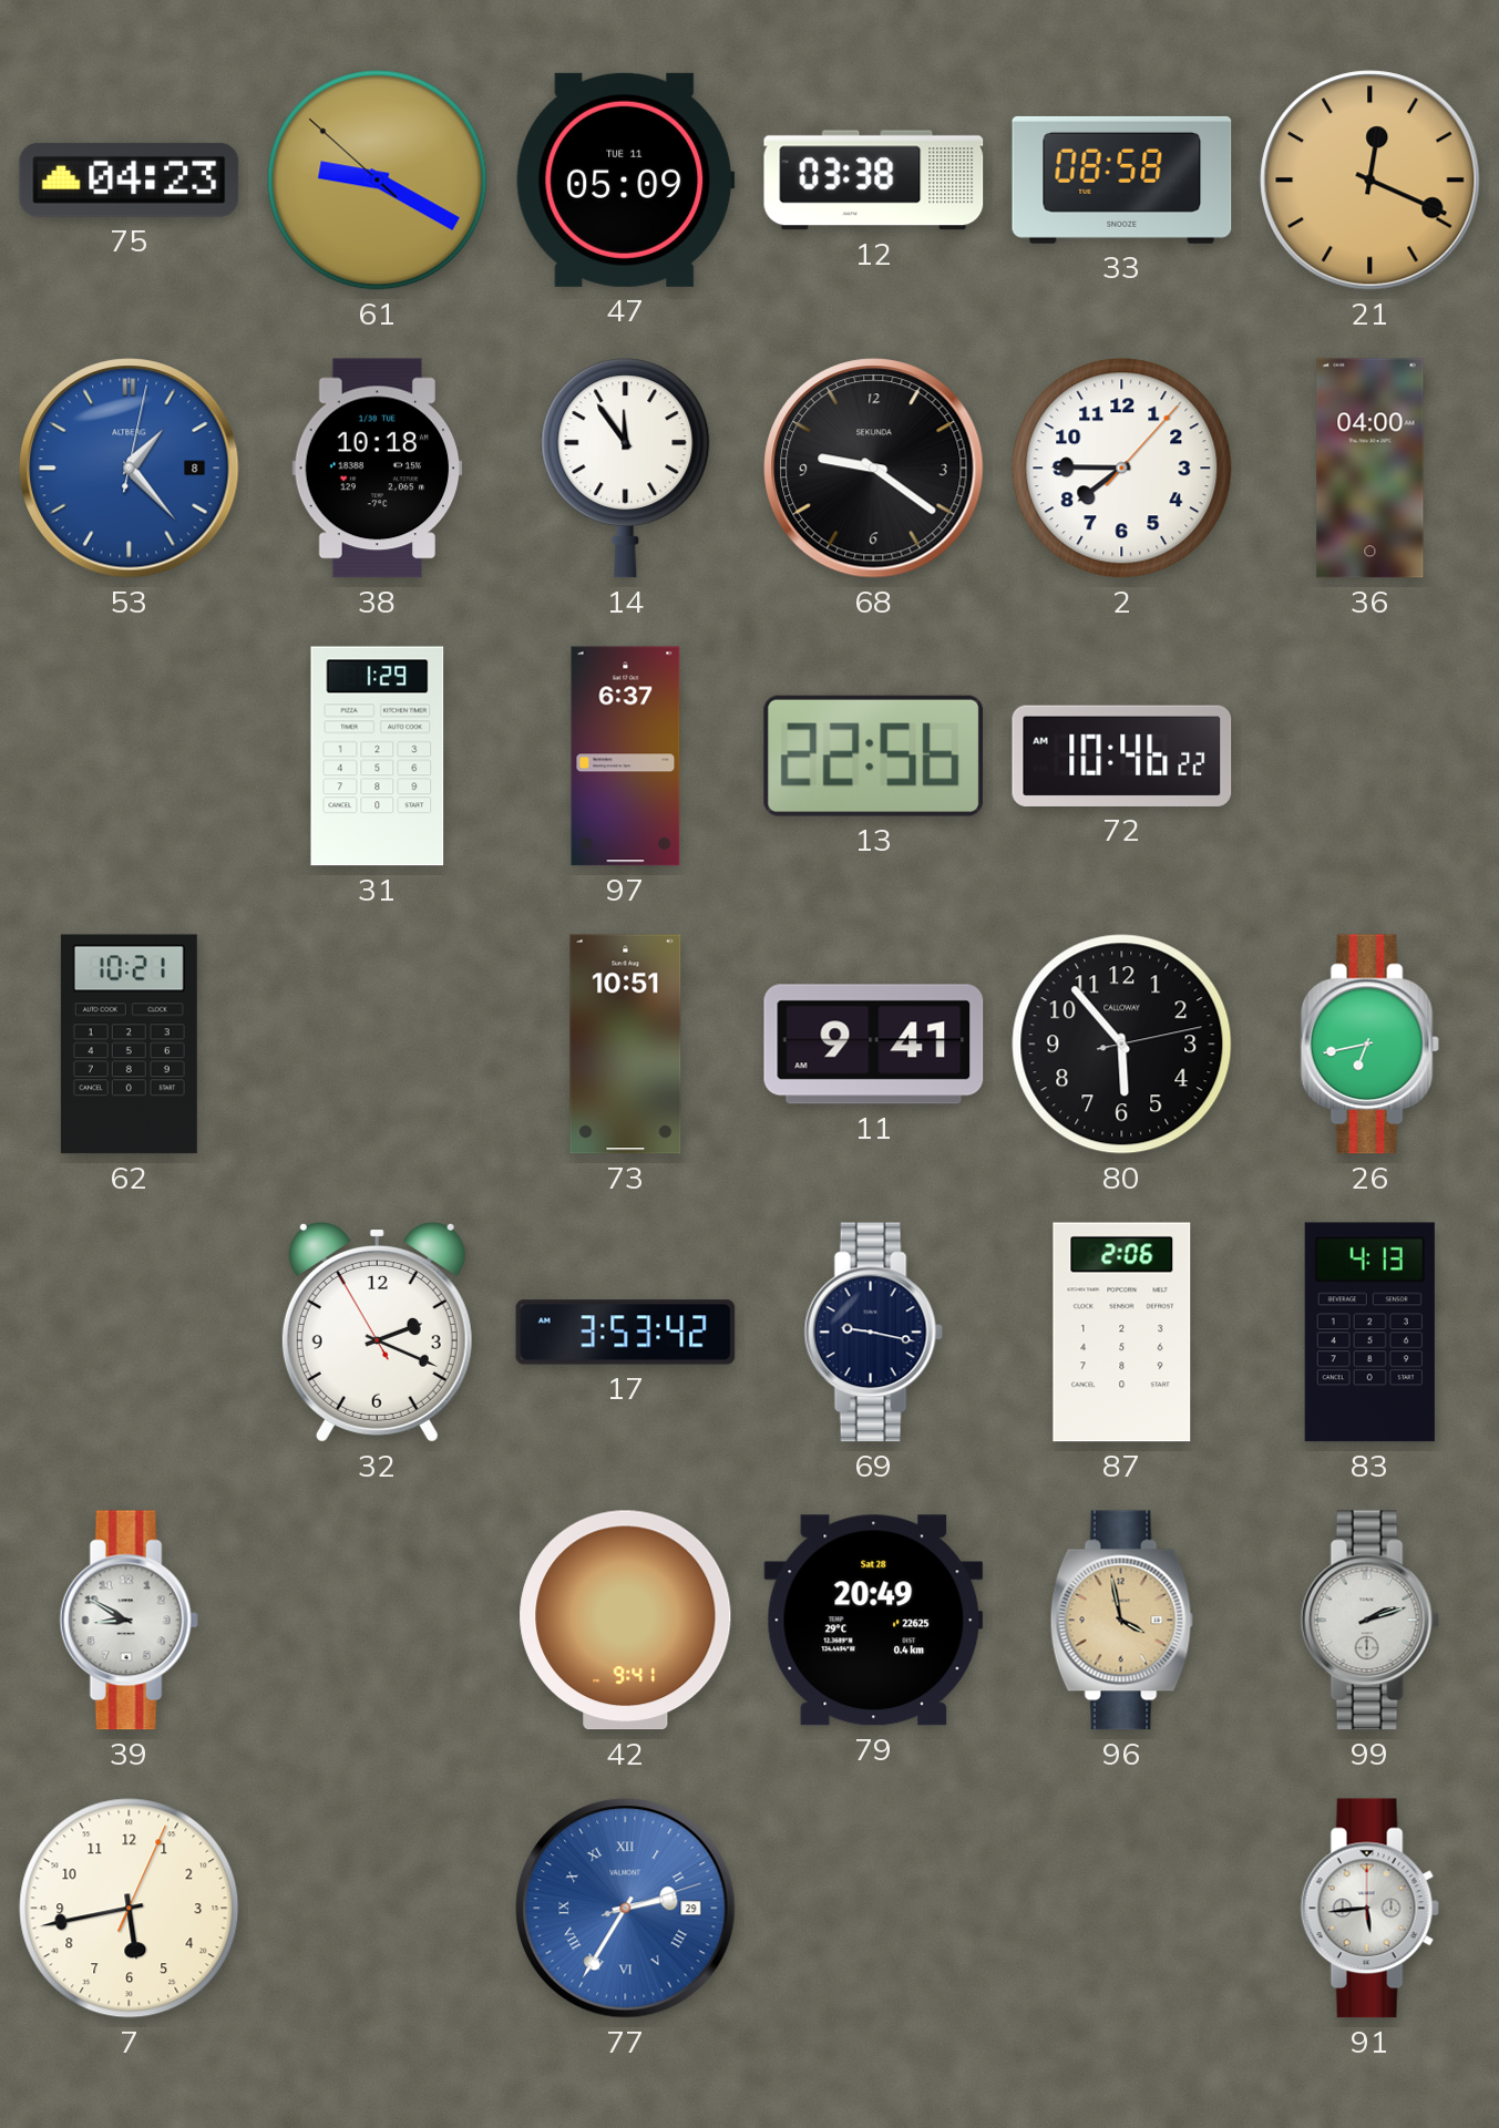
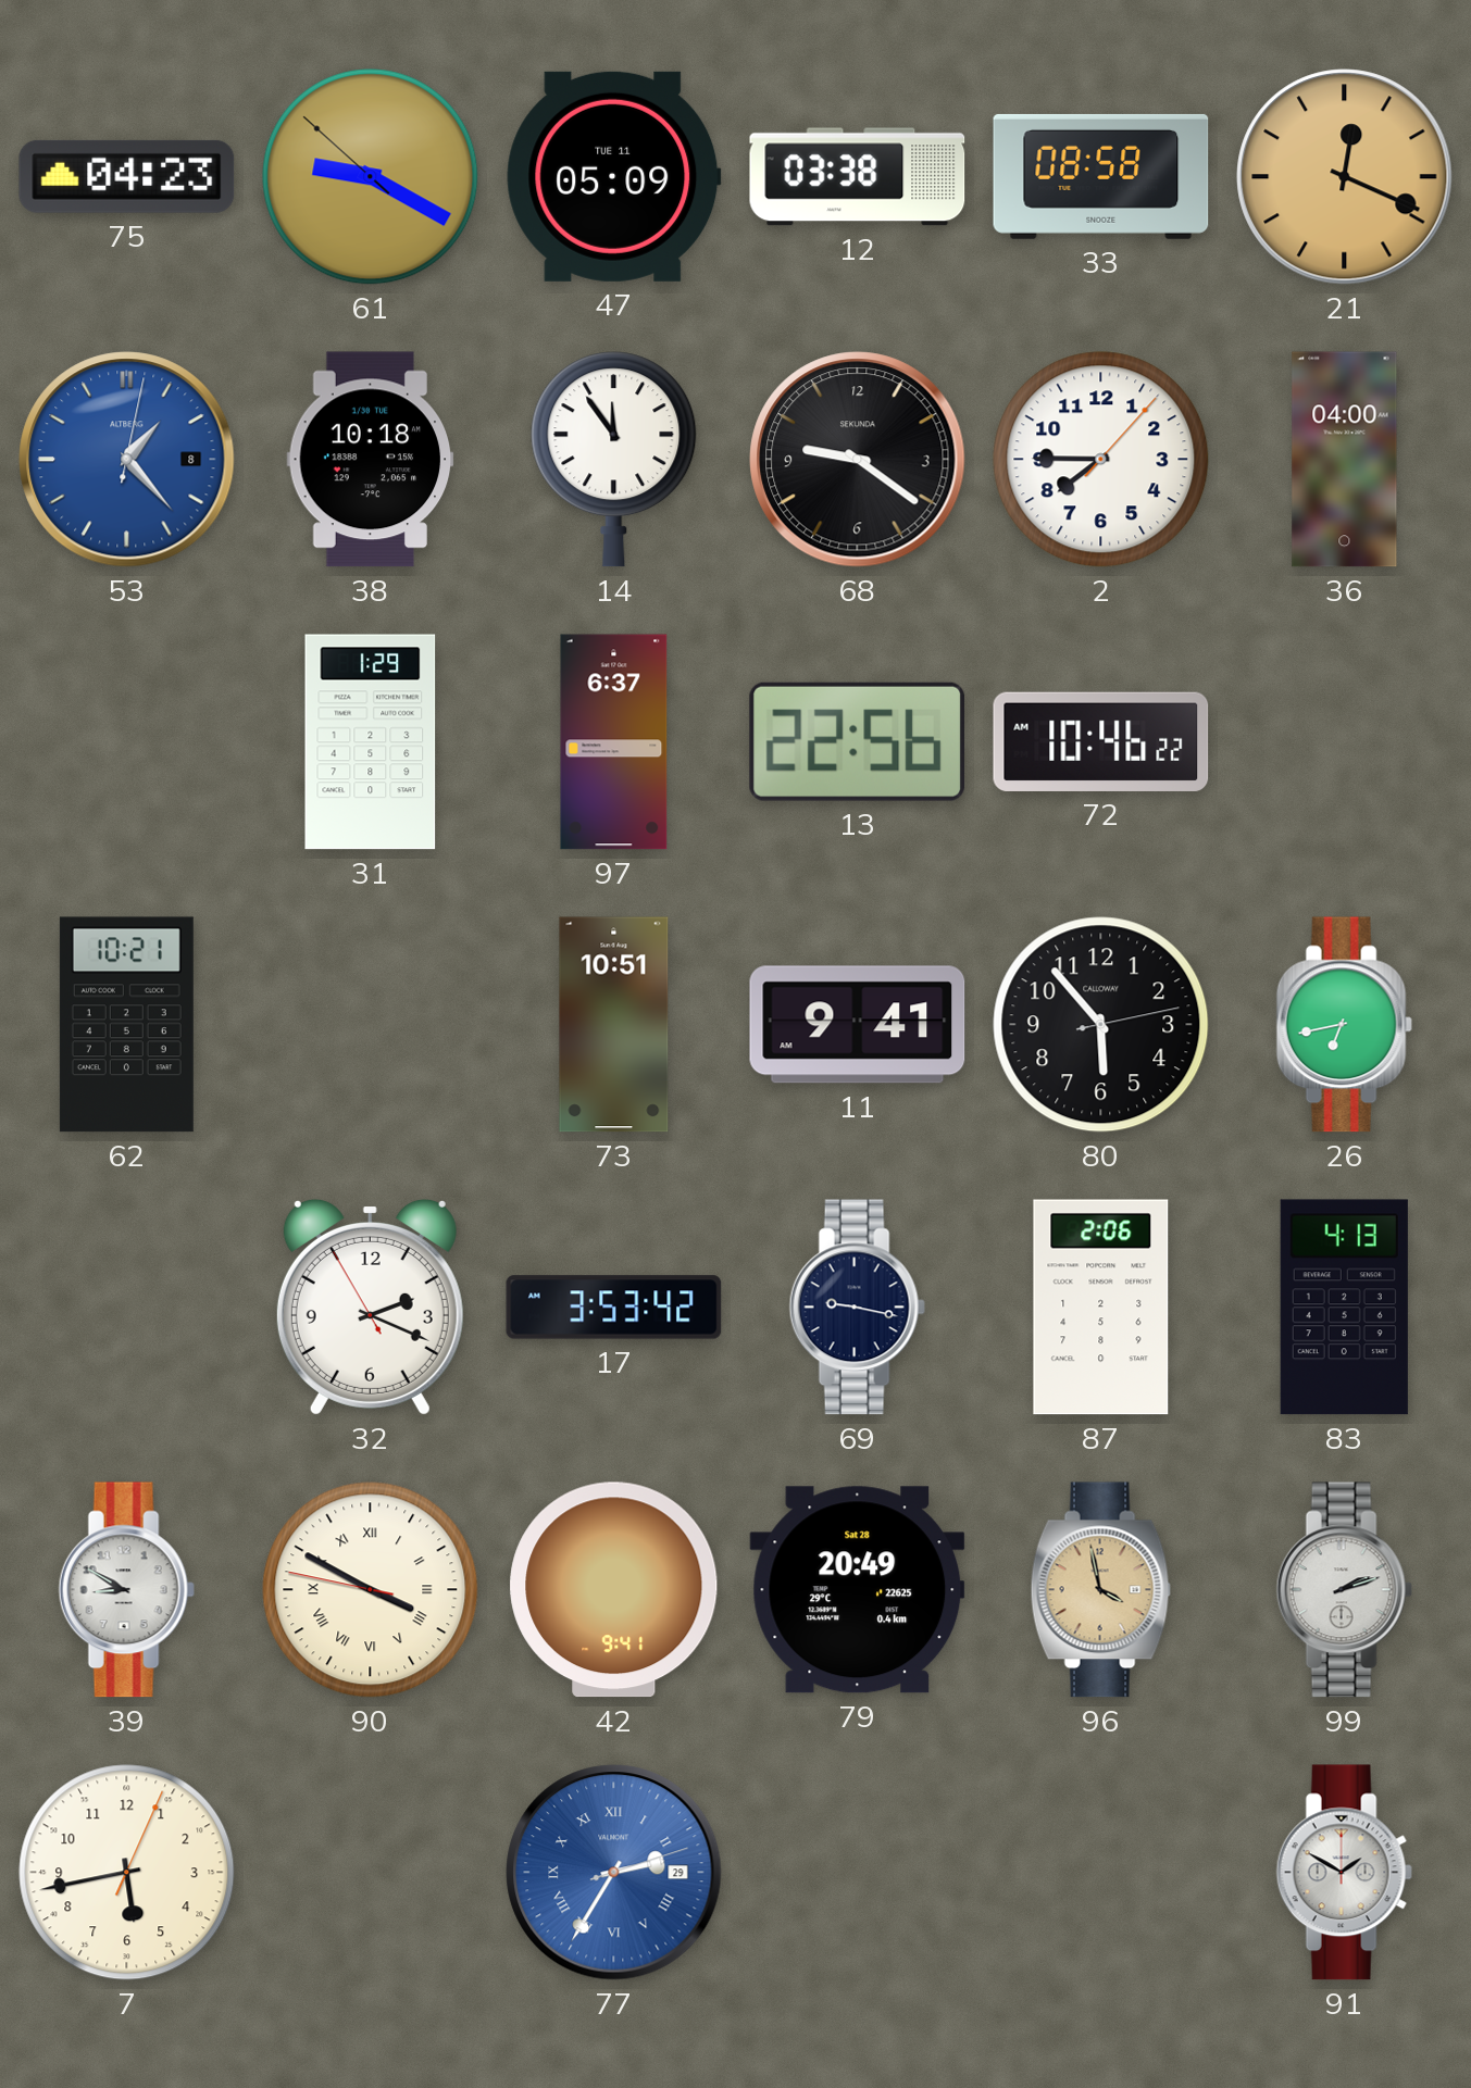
90: none -> 3:49 (371, 1590)
91: 5:44 -> 1:50 (1344, 1873)
